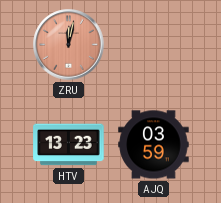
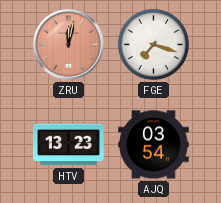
FGE: none -> 7:18 (153, 44)
AJQ: 03:59 -> 03:54 (154, 145)
